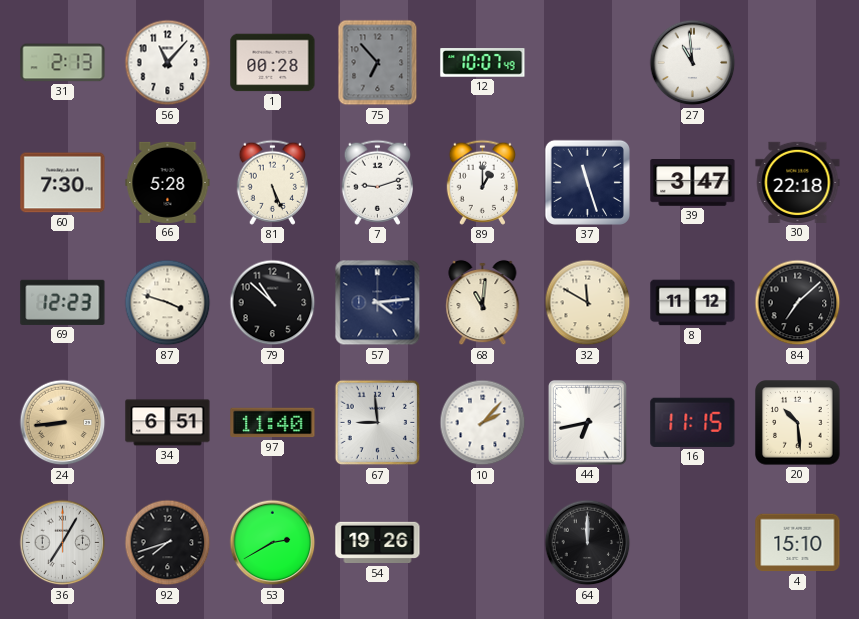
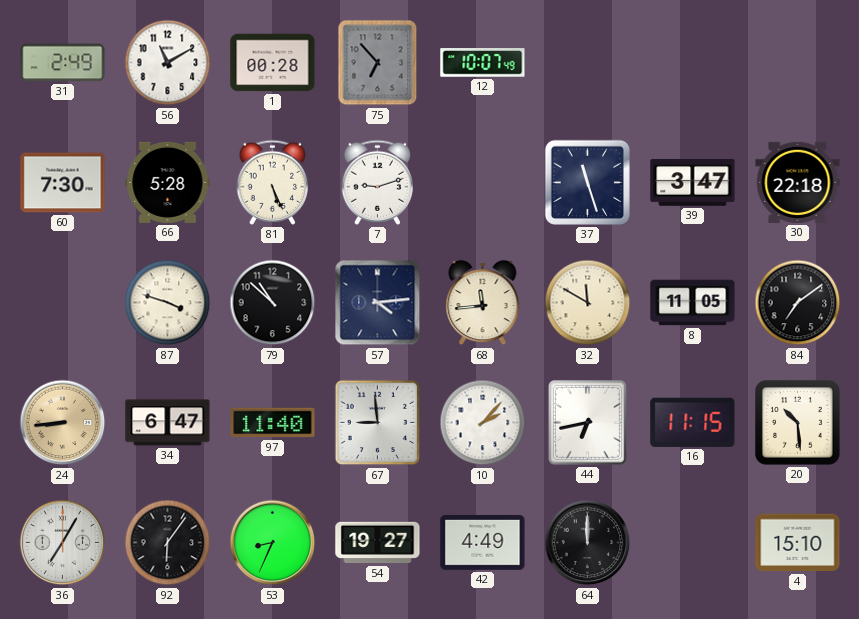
31: 2:13 -> 2:49 (63, 63)
56: 11:07 -> 11:10 (168, 63)
27: 10:59 -> none (693, 63)
89: 1:00 -> none (482, 182)
69: 12:23 -> none (63, 302)
68: 11:01 -> 11:44 (483, 303)
8: 11:12 -> 11:05 (693, 303)
84: 7:08 -> 7:09 (798, 303)
34: 6:51 -> 6:47 (168, 423)
92: 7:42 -> 6:06 (168, 543)
53: 2:40 -> 8:34 (273, 543)
54: 19:26 -> 19:27 (378, 543)
42: none -> 4:49 (483, 542)
